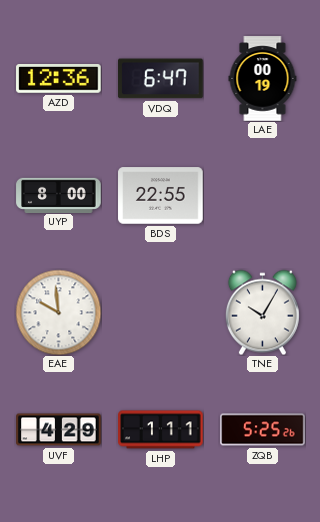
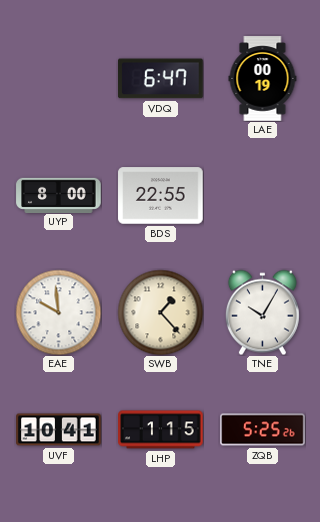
AZD: 12:36 -> none (59, 79)
SWB: none -> 1:23 (160, 312)
UVF: 4:29 -> 10:41 (59, 430)
LHP: 1:11 -> 1:15 (161, 430)
